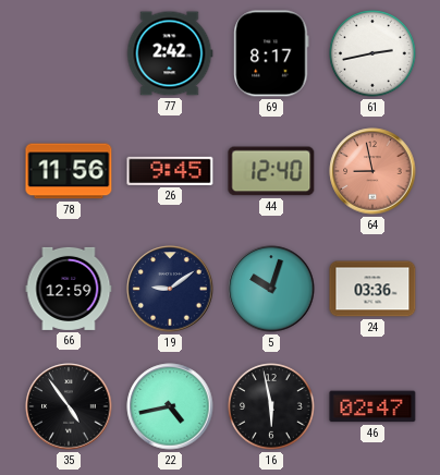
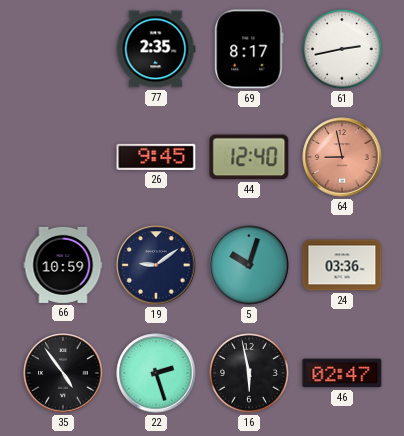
77: 2:42 -> 2:35 (156, 49)
78: 11:56 -> none (69, 171)
66: 12:59 -> 10:59 (63, 265)
22: 4:43 -> 2:27 (156, 373)
